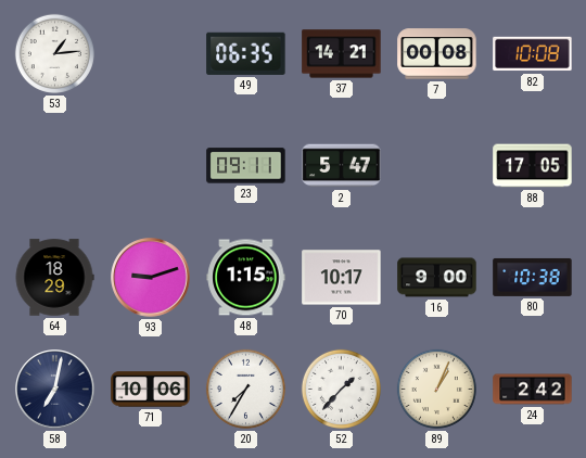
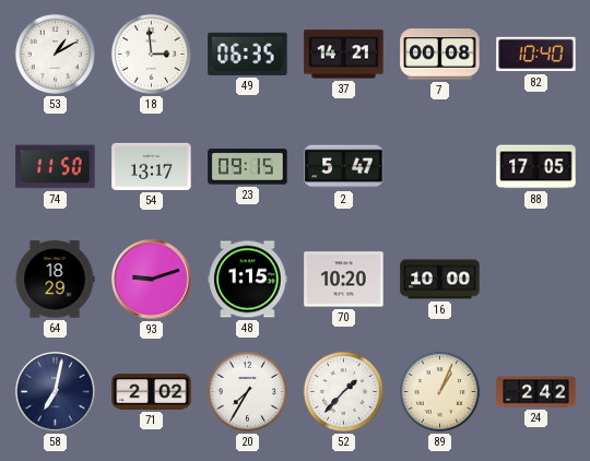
53: 1:14 -> 1:10 (55, 54)
18: none -> 2:59 (151, 54)
82: 10:08 -> 10:40 (536, 55)
74: none -> 11:50 (56, 167)
54: none -> 13:17 (152, 166)
23: 09:11 -> 09:15 (248, 167)
70: 10:17 -> 10:20 (344, 280)
16: 9:00 -> 10:00 (440, 280)
80: 10:38 -> none (533, 277)
71: 10:06 -> 2:02 (152, 392)
